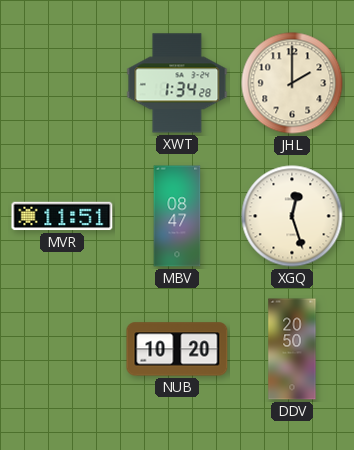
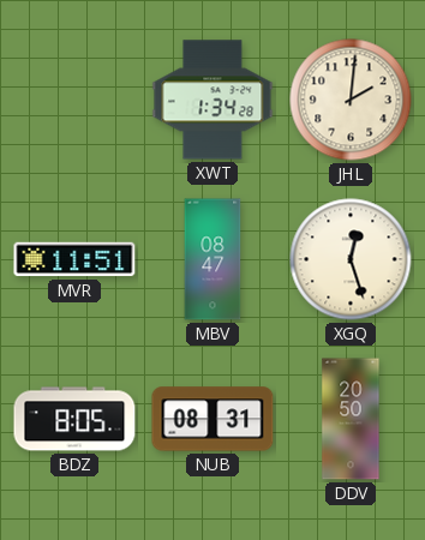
JHL: 2:00 -> 2:01 (351, 100)
BDZ: none -> 8:05 (74, 419)
NUB: 10:20 -> 08:31 (212, 419)
